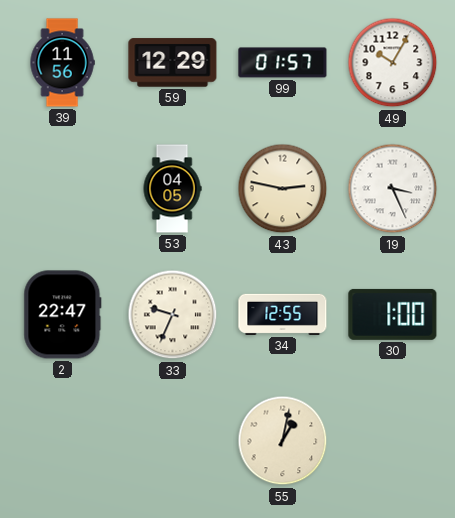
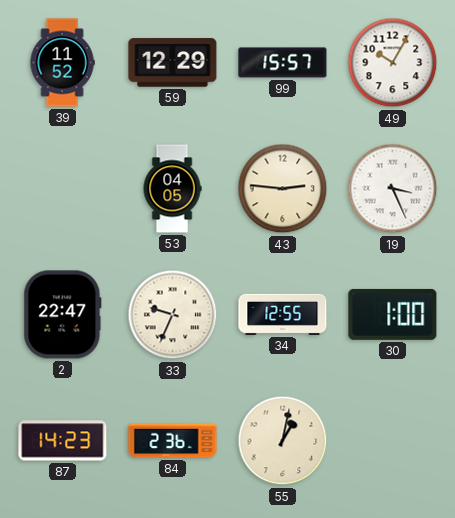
39: 11:56 -> 11:52 (62, 63)
99: 01:57 -> 15:57 (283, 63)
43: 2:47 -> 2:46 (283, 189)
87: none -> 14:23 (63, 441)
84: none -> 2:36 (173, 441)
